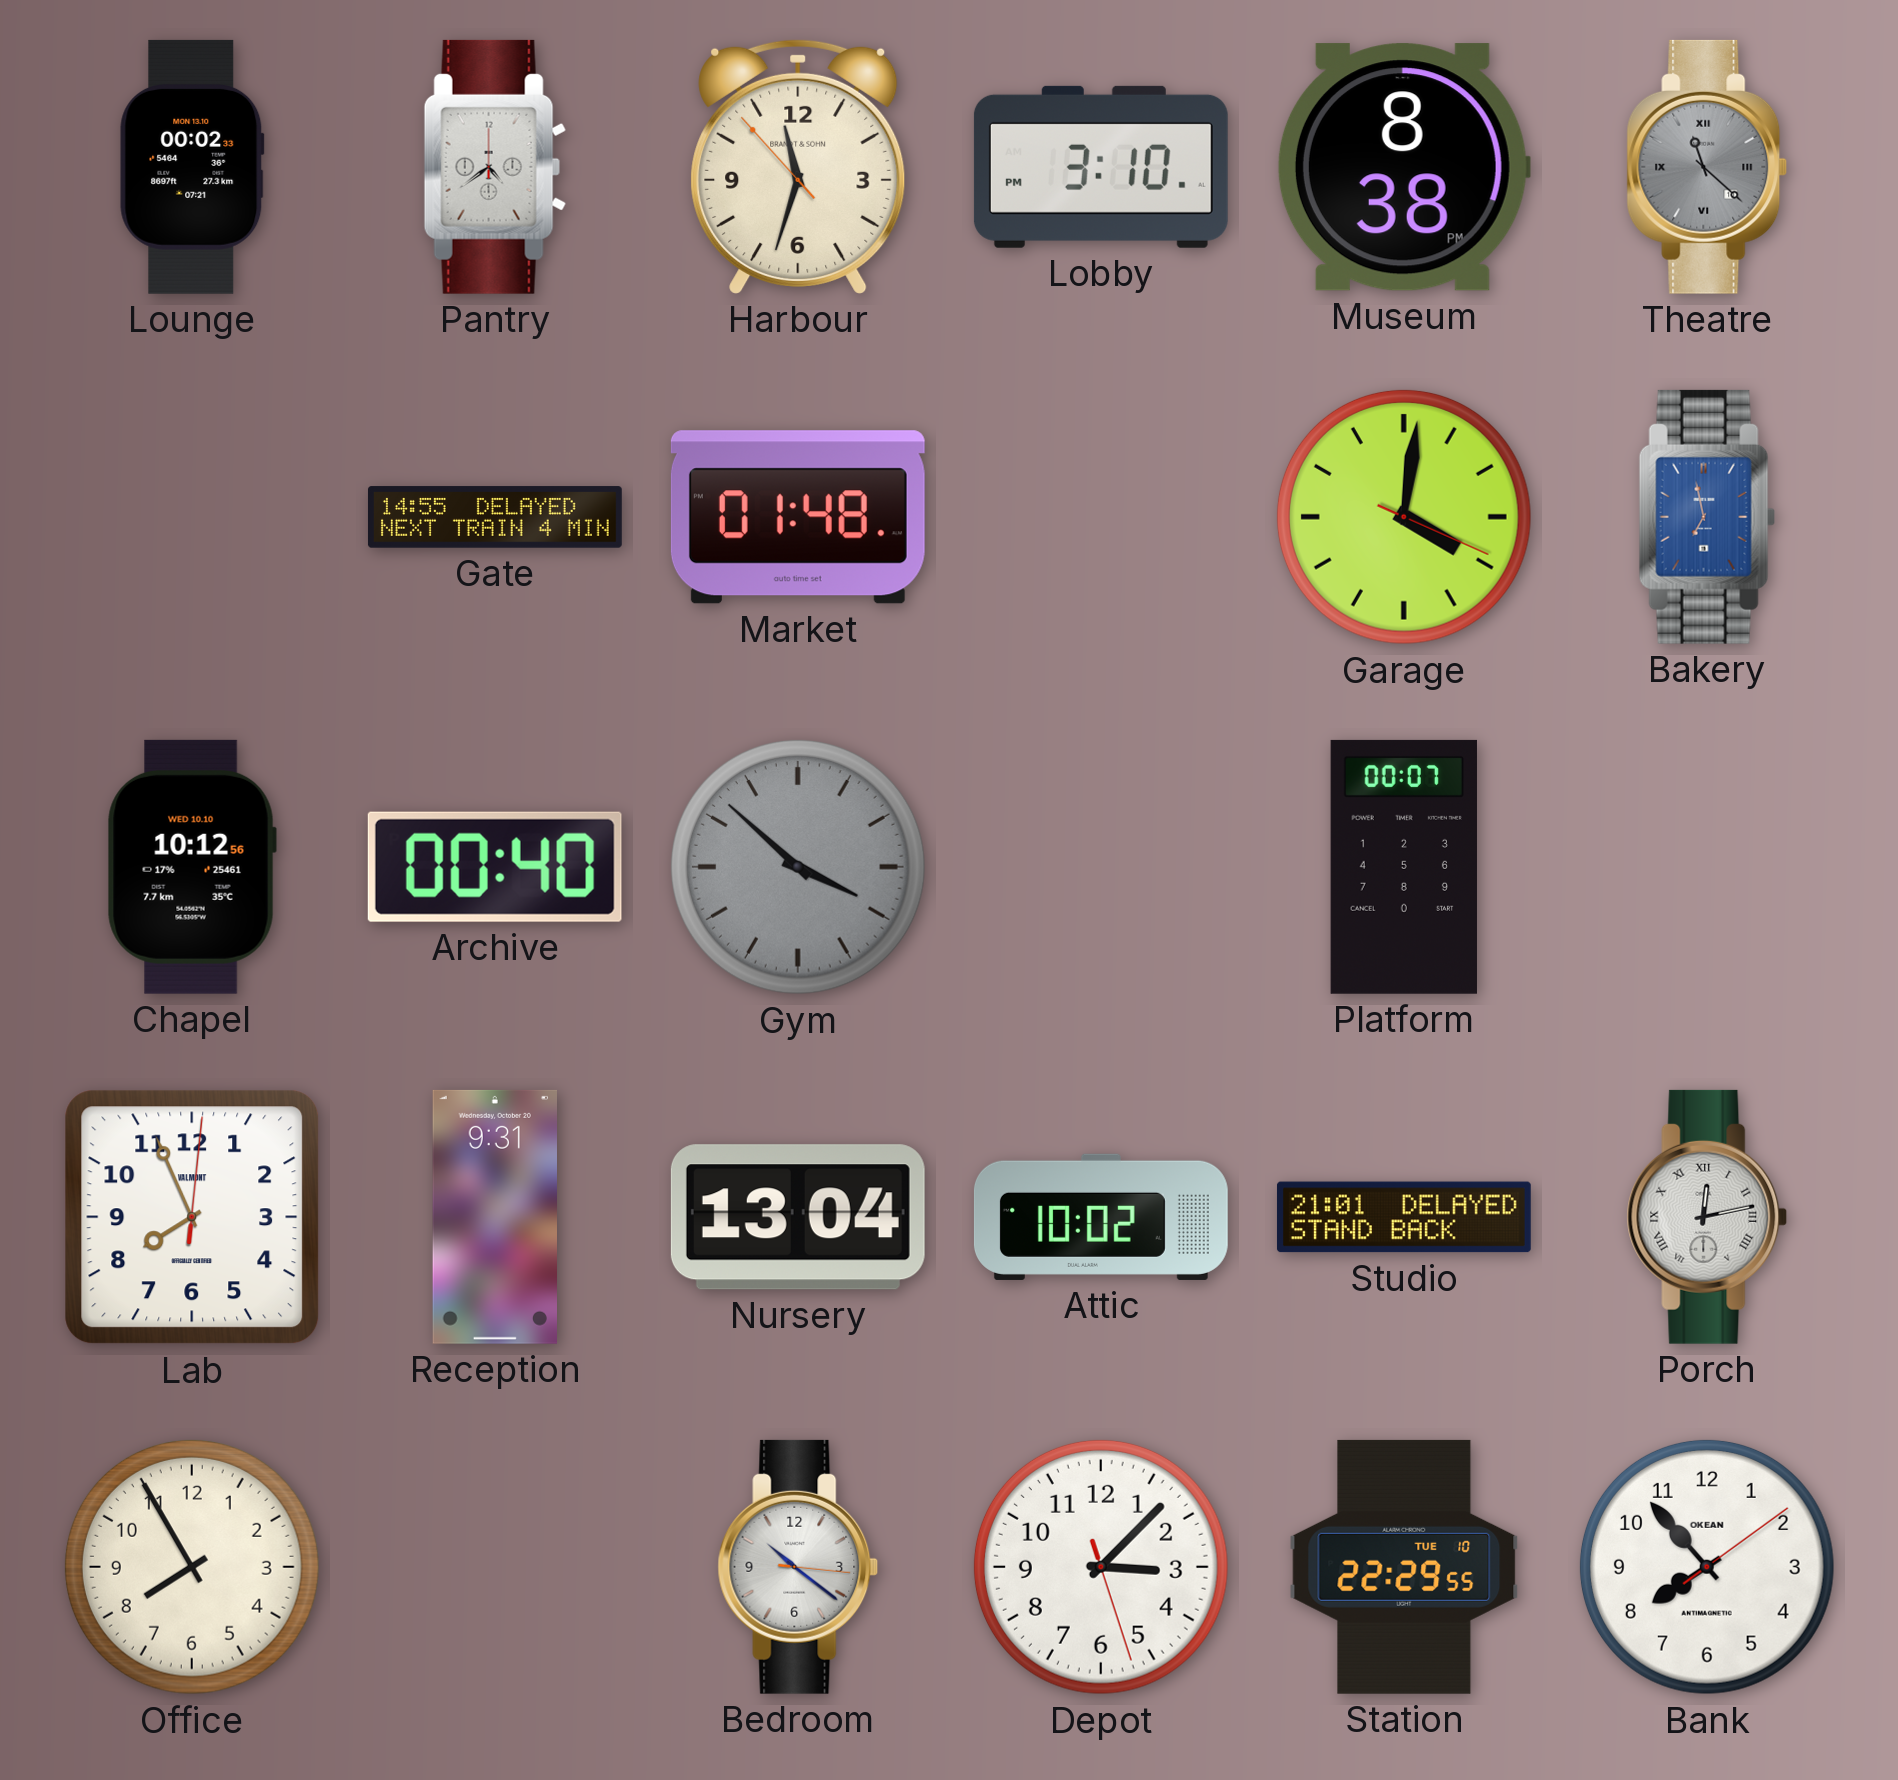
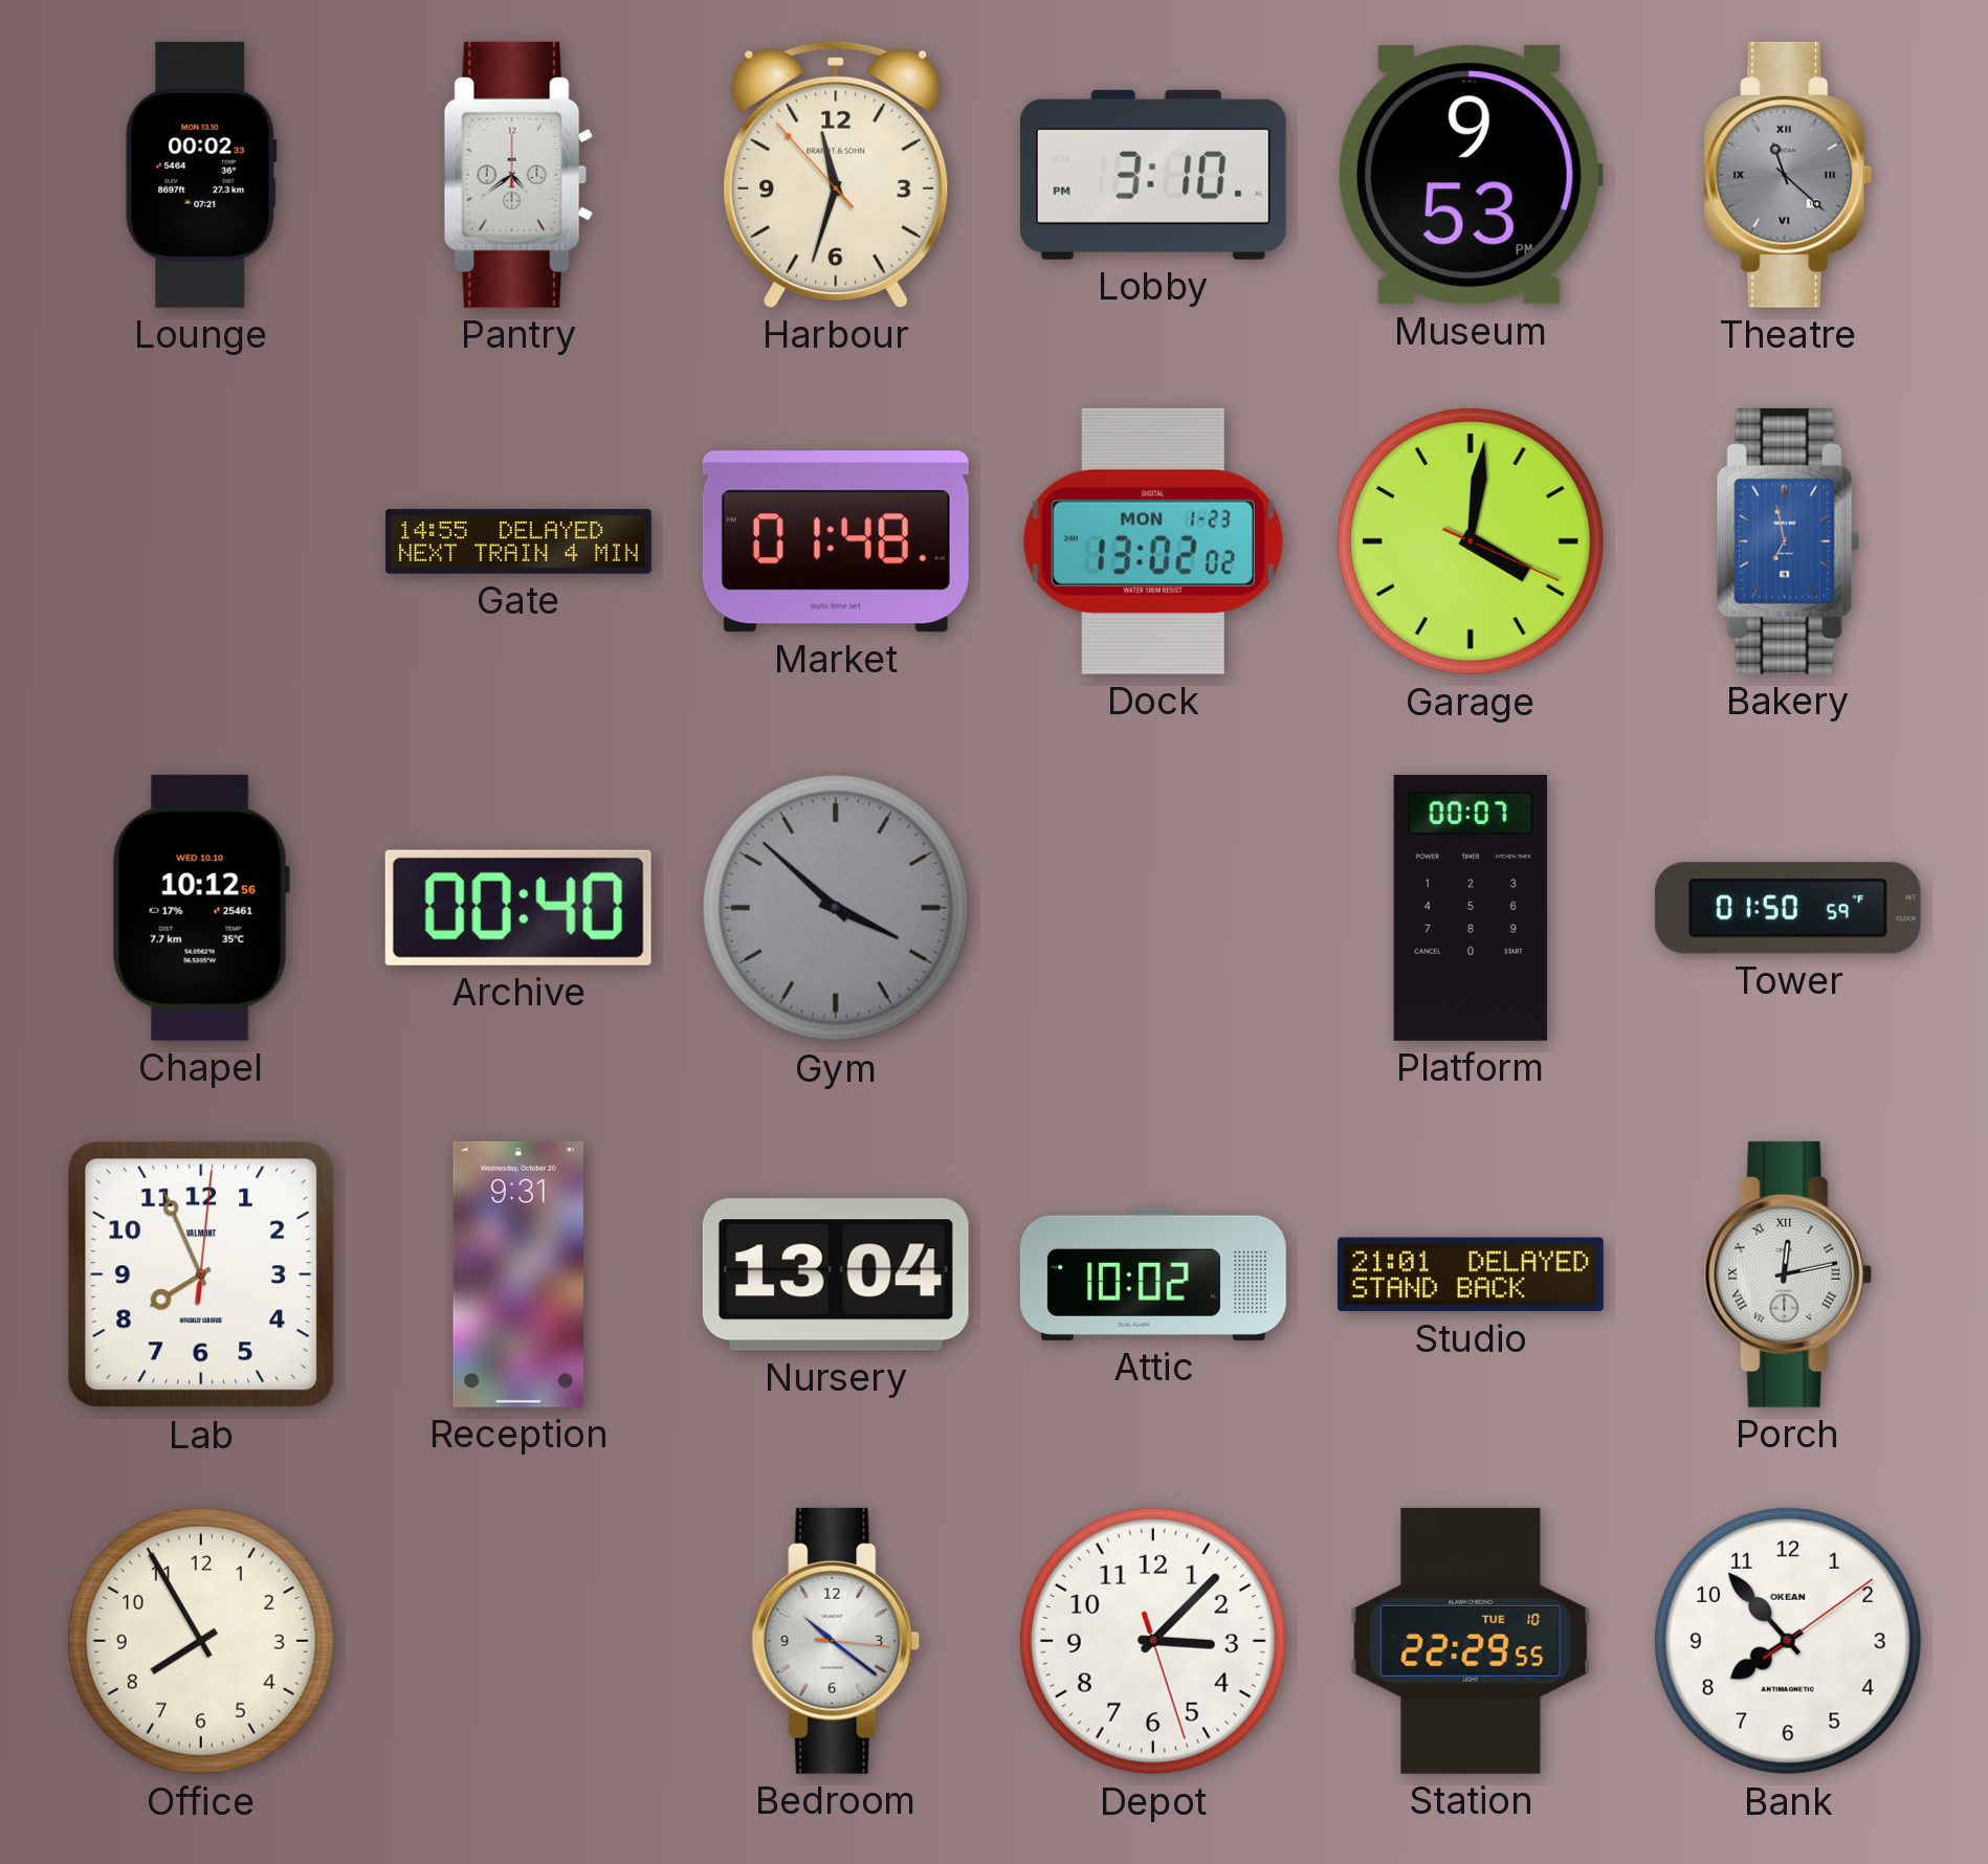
Museum: 8:38 -> 9:53 (1470, 175)
Dock: none -> 13:02 (1153, 541)
Tower: none -> 01:50 (1788, 908)
